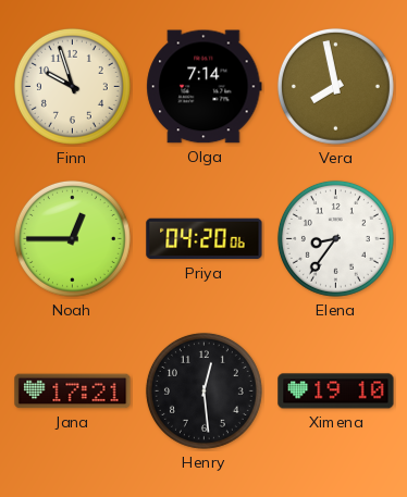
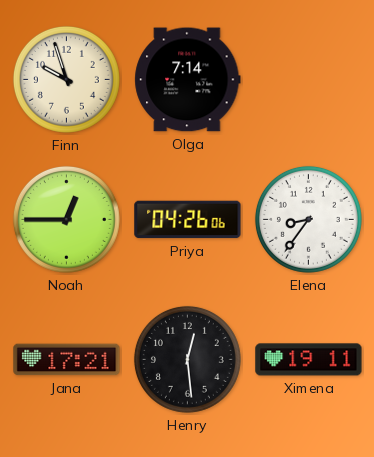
Vera: 7:58 -> none (335, 86)
Priya: 04:20 -> 04:26 (188, 220)
Ximena: 19:10 -> 19:11 (309, 360)
